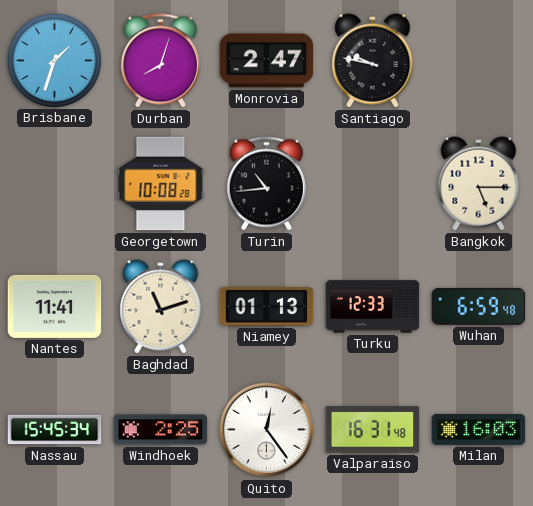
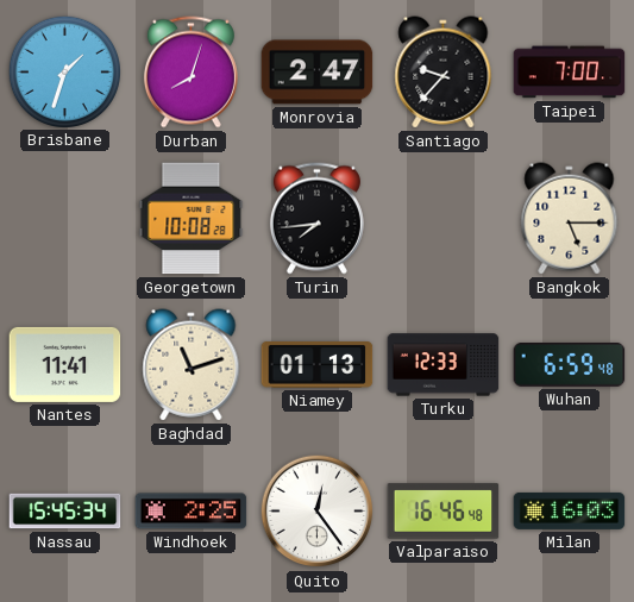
Santiago: 9:47 -> 9:37 (444, 73)
Taipei: none -> 7:00 (570, 73)
Turin: 10:44 -> 7:44 (316, 219)
Valparaiso: 16:31 -> 16:46 (444, 512)
